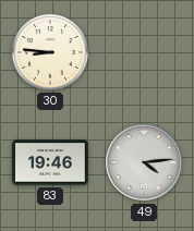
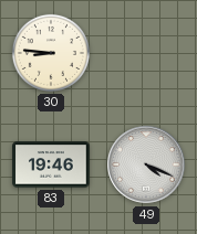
49: 4:14 -> 4:19 (146, 164)
